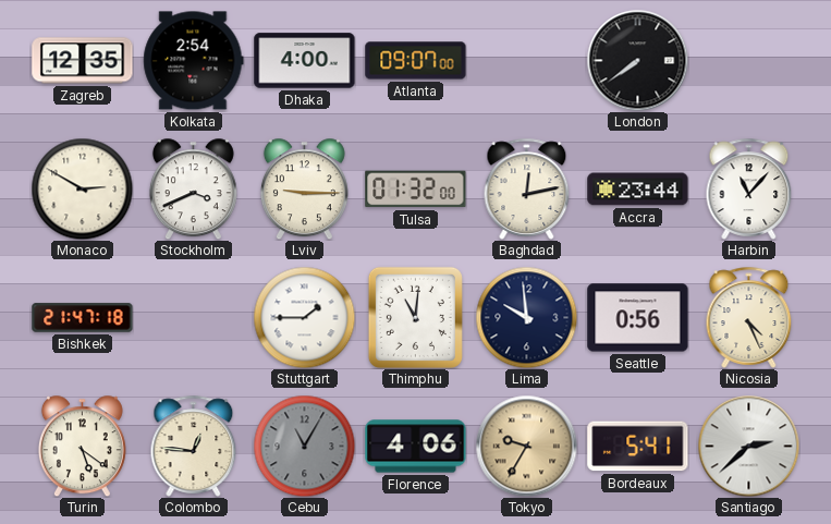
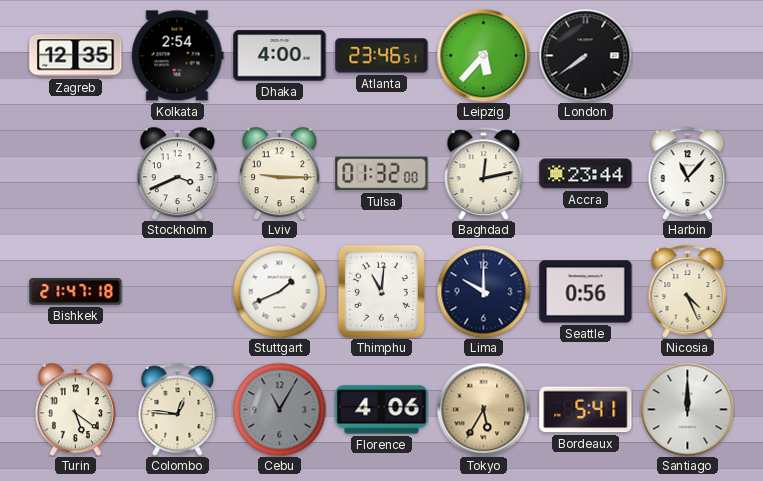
Atlanta: 09:07 -> 23:46 (382, 56)
Leipzig: none -> 5:37 (483, 55)
Monaco: 2:50 -> none (82, 188)
Stuttgart: 1:45 -> 1:41 (279, 291)
Lima: 9:59 -> 10:00 (483, 291)
Tokyo: 9:35 -> 5:35 (483, 409)
Santiago: 2:38 -> 12:00 (687, 409)
